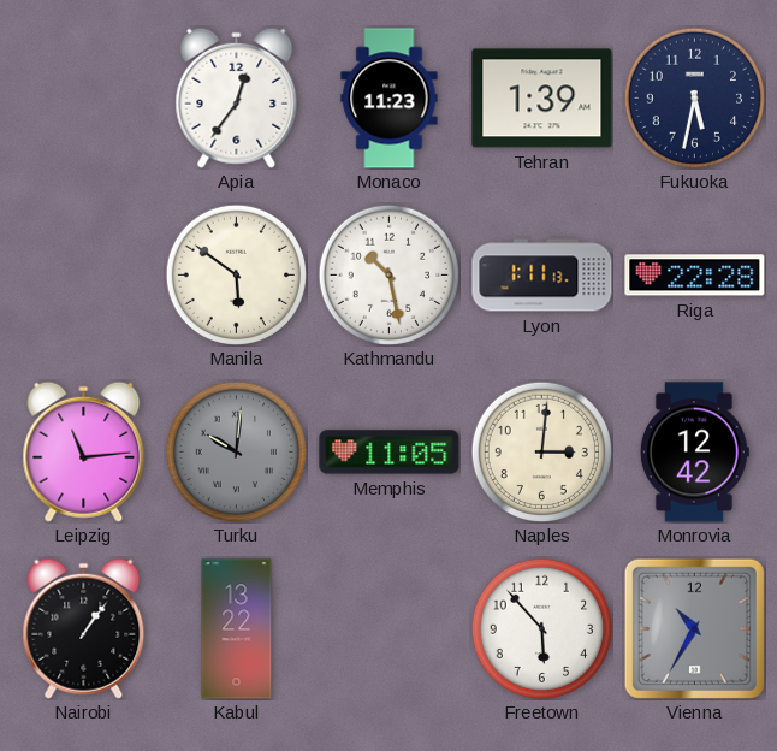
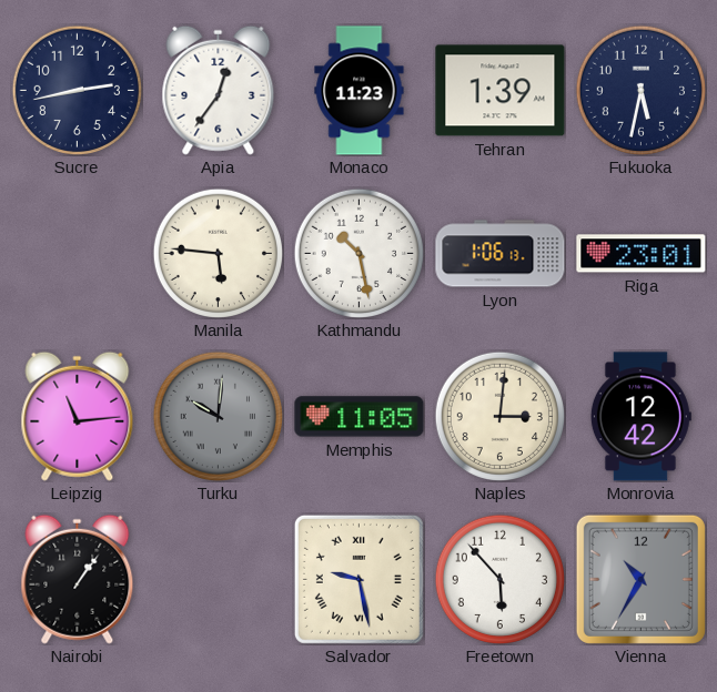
Sucre: none -> 2:43 (77, 90)
Manila: 5:51 -> 5:46 (218, 253)
Lyon: 1:11 -> 1:06 (501, 254)
Riga: 22:28 -> 23:01 (642, 254)
Kabul: 13:22 -> none (237, 629)
Salvador: none -> 9:28 (358, 579)
